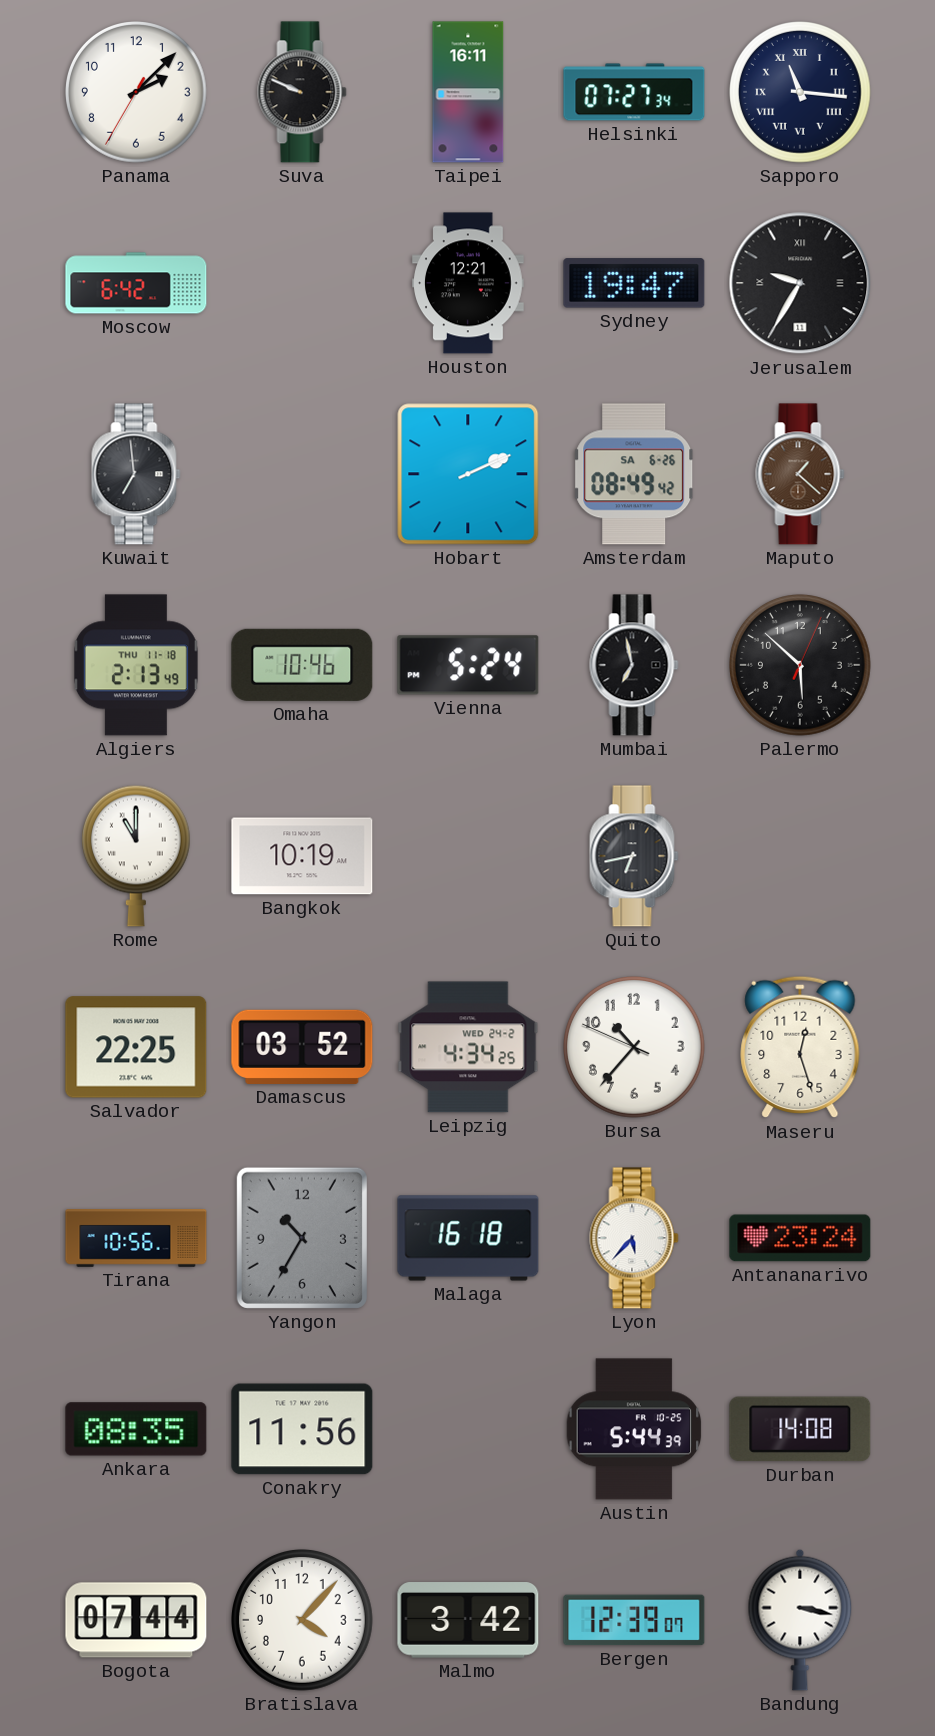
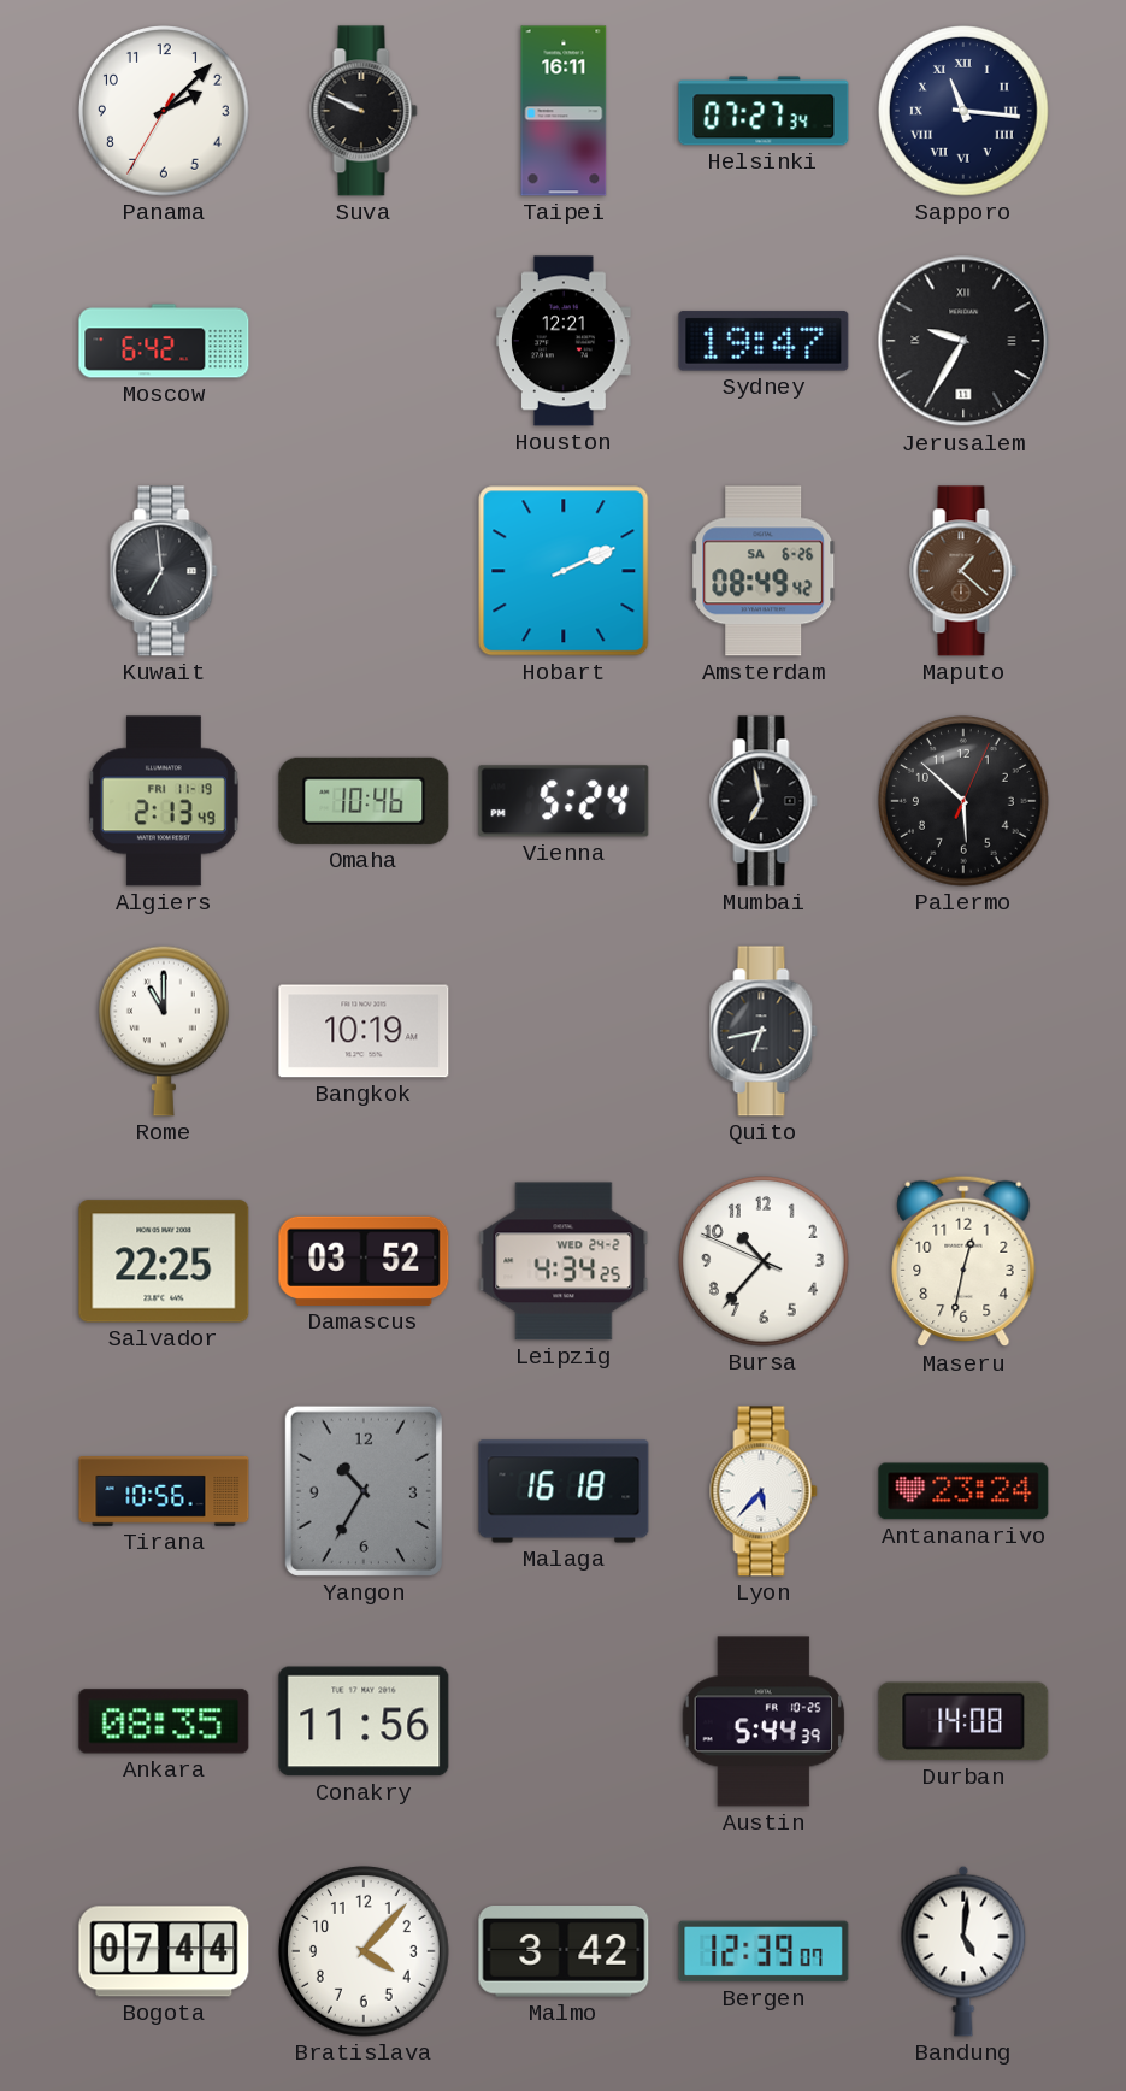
Algiers date: THU 11-18 -> FRI 11-19 (164, 801)
Maseru: 12:27 -> 12:32 (963, 1261)
Bandung: 3:17 -> 5:01 (963, 1951)
